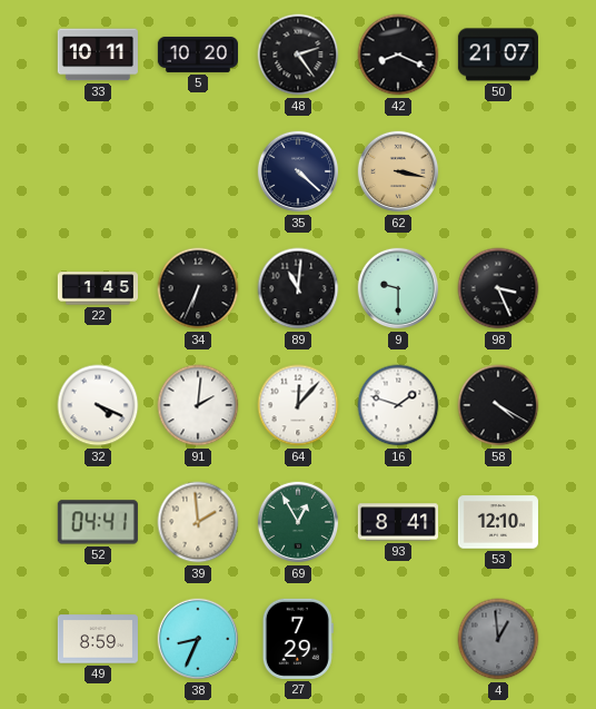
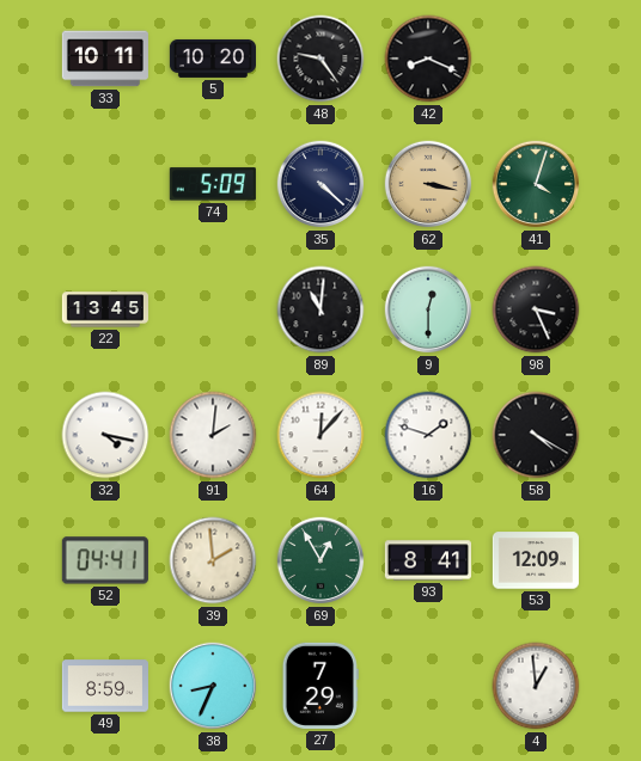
48: 2:24 -> 9:24 (320, 59)
50: 21:07 -> none (498, 55)
74: none -> 5:09 (213, 184)
41: none -> 4:03 (536, 184)
22: 1:45 -> 13:45 (104, 309)
34: 6:34 -> none (198, 288)
9: 9:30 -> 12:30 (428, 309)
32: 4:19 -> 4:17 (105, 435)
53: 12:10 -> 12:09 (536, 560)
4 dial: grey -> white (536, 686)
